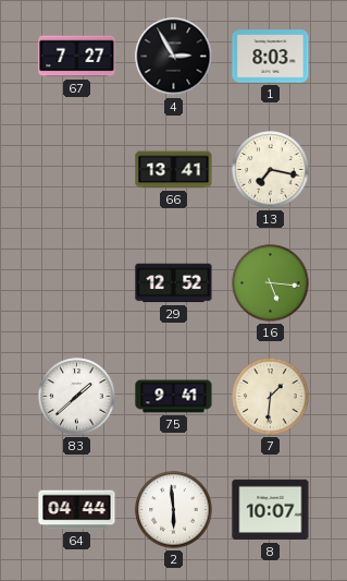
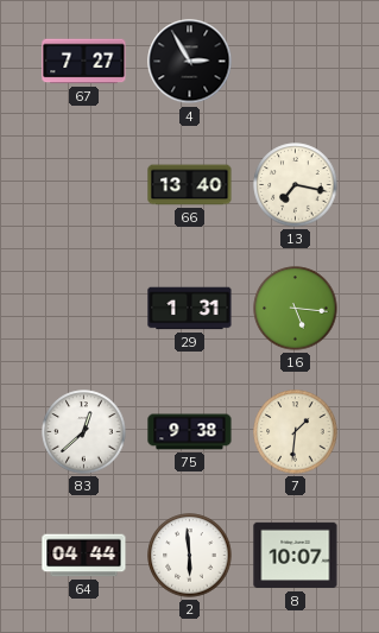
1: 8:03 -> none (271, 57)
66: 13:41 -> 13:40 (190, 185)
29: 12:52 -> 1:31 (190, 309)
83: 1:38 -> 12:38 (84, 432)
75: 9:41 -> 9:38 (190, 432)
